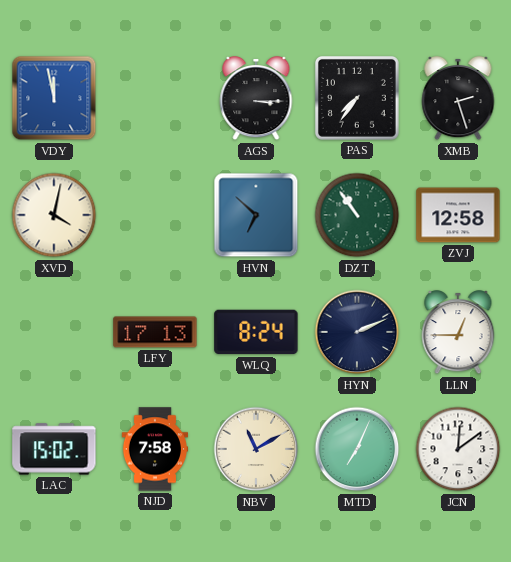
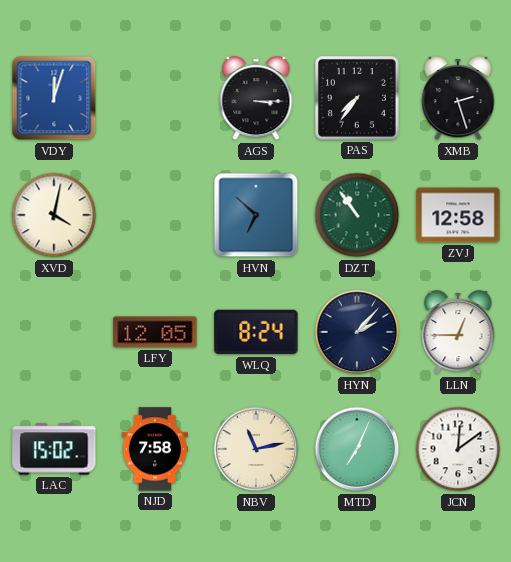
VDY: 11:58 -> 12:03 (54, 98)
LFY: 17:13 -> 12:05 (155, 332)
HYN: 2:11 -> 2:07 (357, 332)
NBV: 11:10 -> 11:13 (256, 449)
